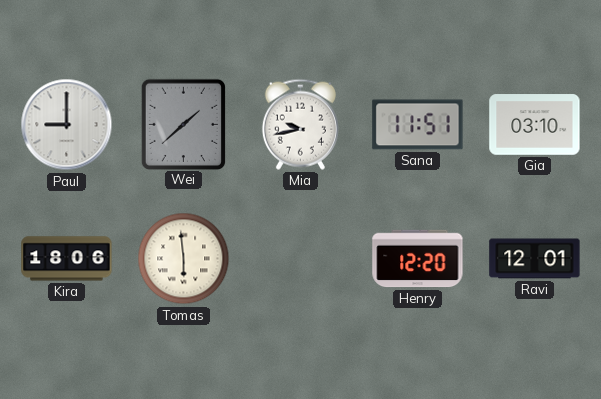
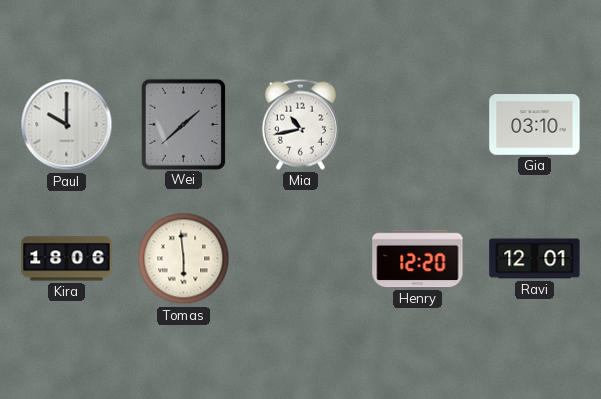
Paul: 9:00 -> 10:00 (67, 125)
Mia: 9:43 -> 10:43 (300, 124)
Sana: 11:51 -> none (418, 125)
